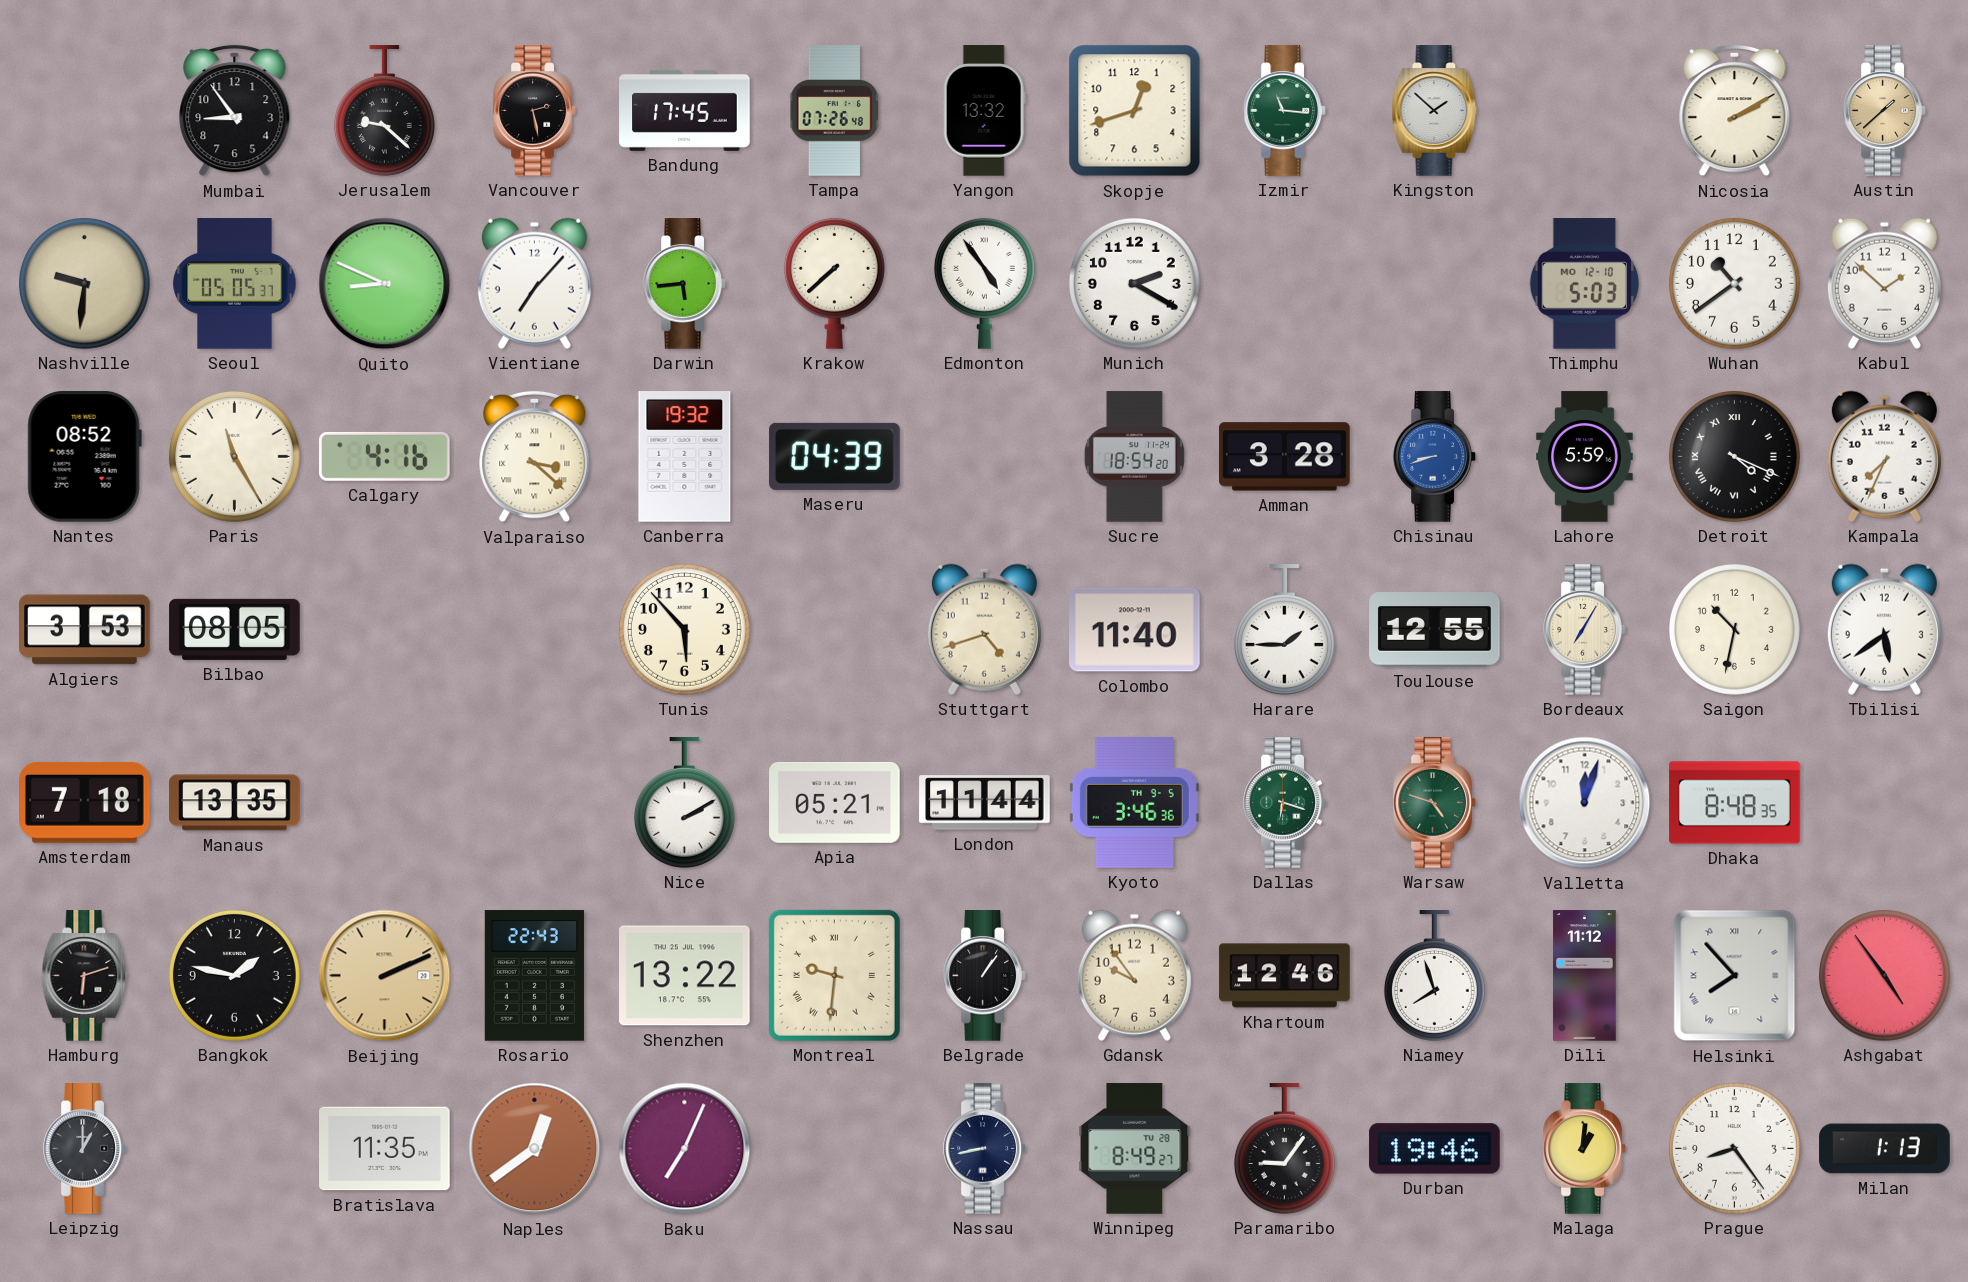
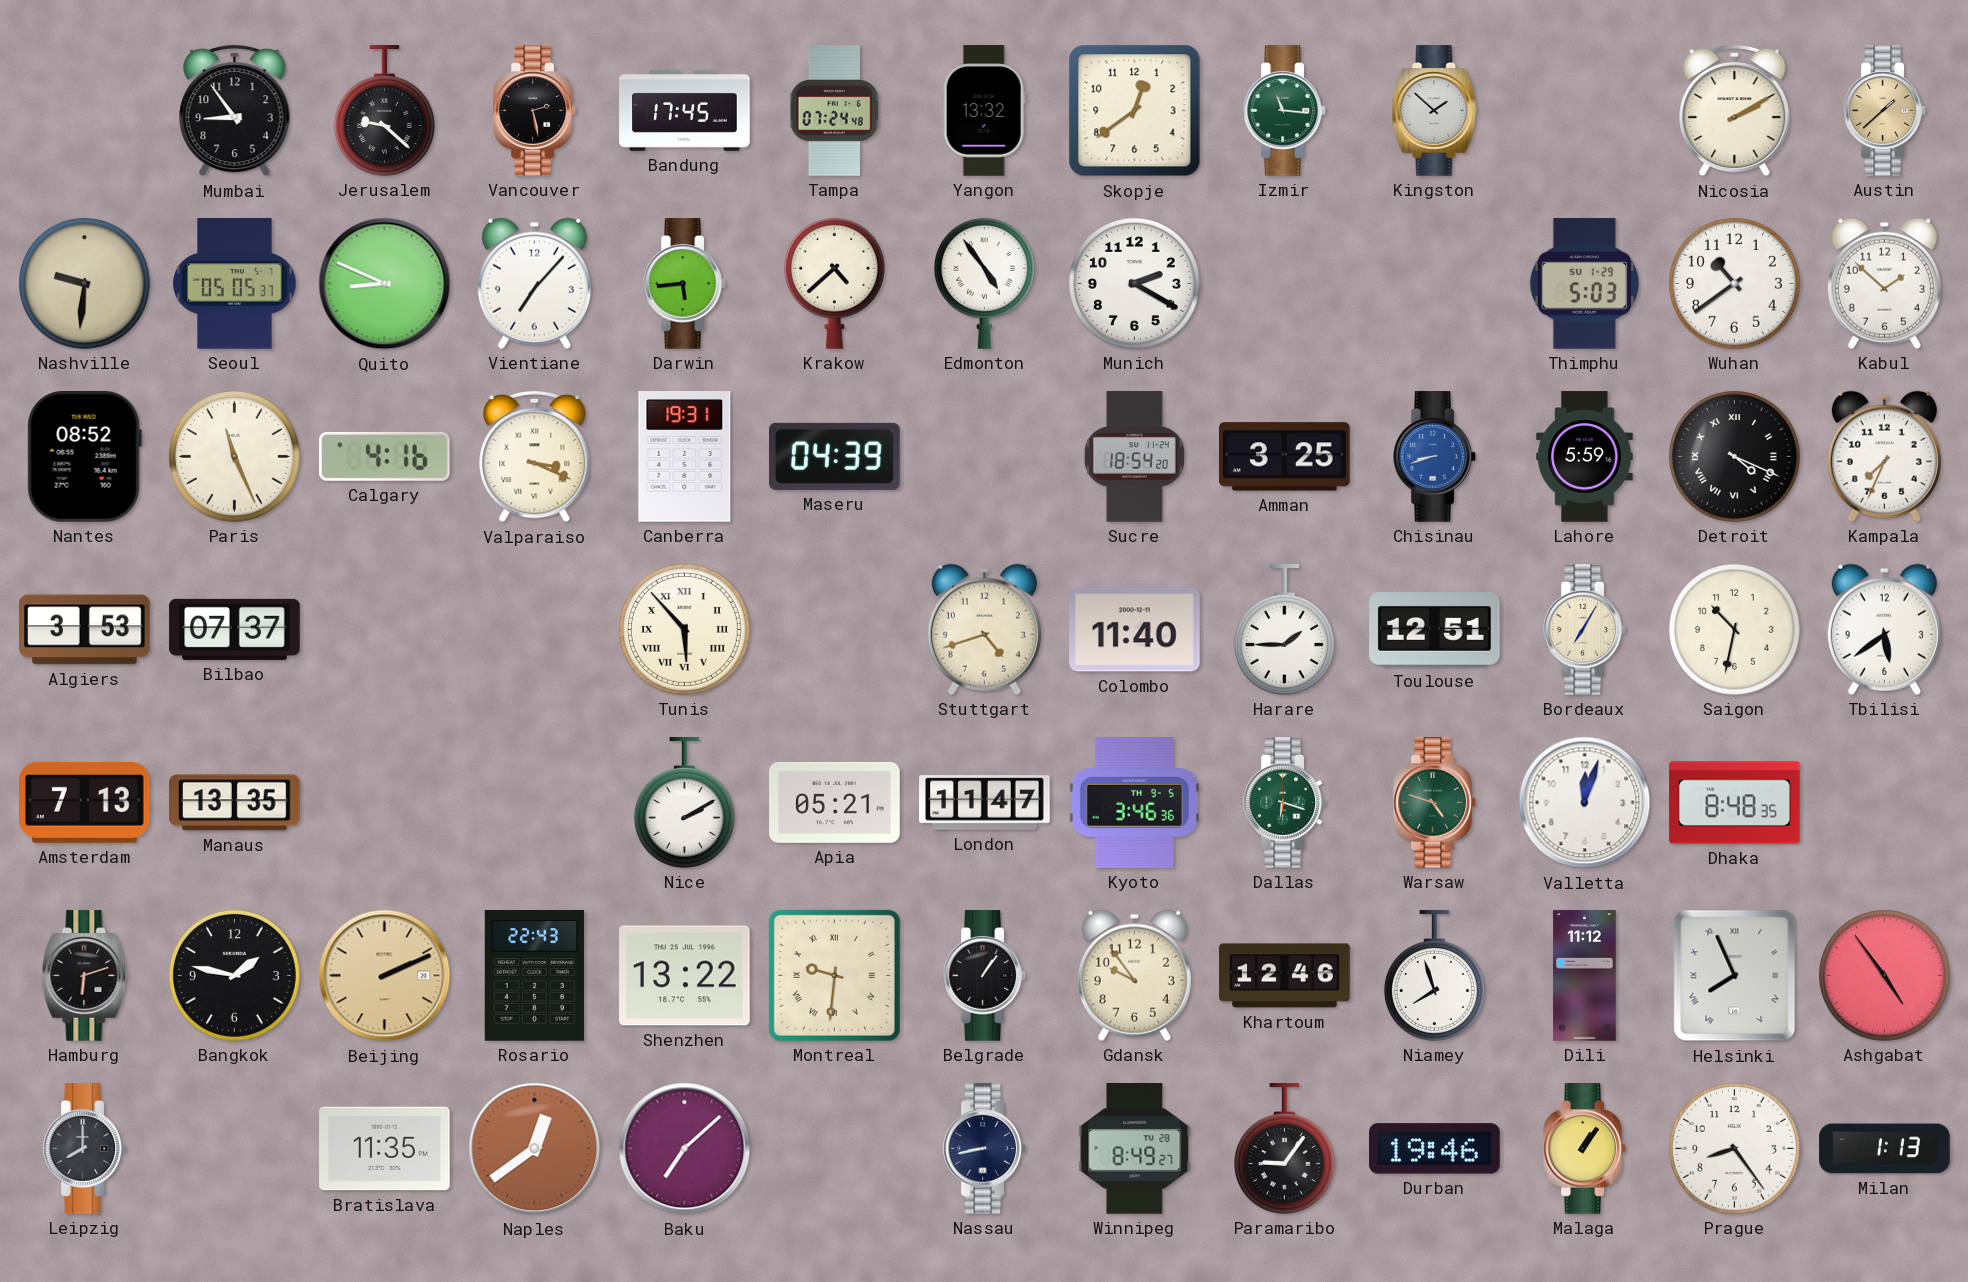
Tampa: 07:26 -> 07:24 (834, 111)
Skopje: 12:42 -> 12:39 (1135, 111)
Krakow: 7:38 -> 4:38 (834, 283)
Thimphu date: MO 12-10 -> SU 1-29 (1584, 284)
Paris: 11:25 -> 11:26 (234, 456)
Valparaiso: 3:22 -> 3:19 (535, 457)
Canberra: 19:32 -> 19:31 (685, 457)
Amman: 3:28 -> 3:25 (1285, 457)
Bilbao: 08:05 -> 07:37 (235, 629)
Tunis numerals: Arabic -> Roman (684, 629)
Toulouse: 12:55 -> 12:51 (1435, 630)
Amsterdam: 7:18 -> 7:13 (85, 802)
London: 11:44 -> 11:47 (985, 803)
Helsinki: 7:53 -> 7:56 (1735, 976)
Leipzig: 1:00 -> 8:00 (85, 1149)
Baku: 7:04 -> 7:08 (685, 1149)
Malaga: 1:01 -> 1:06 (1585, 1149)
